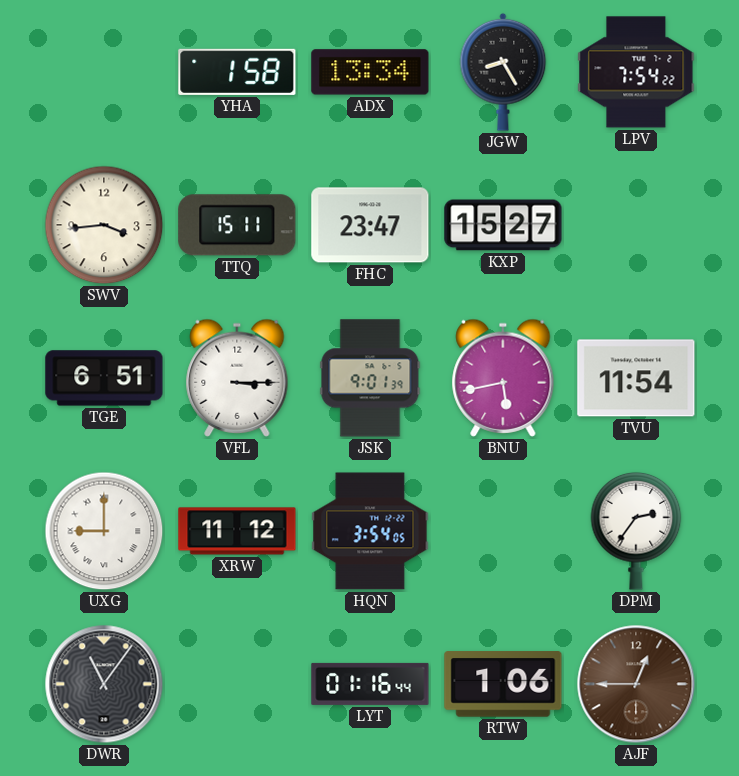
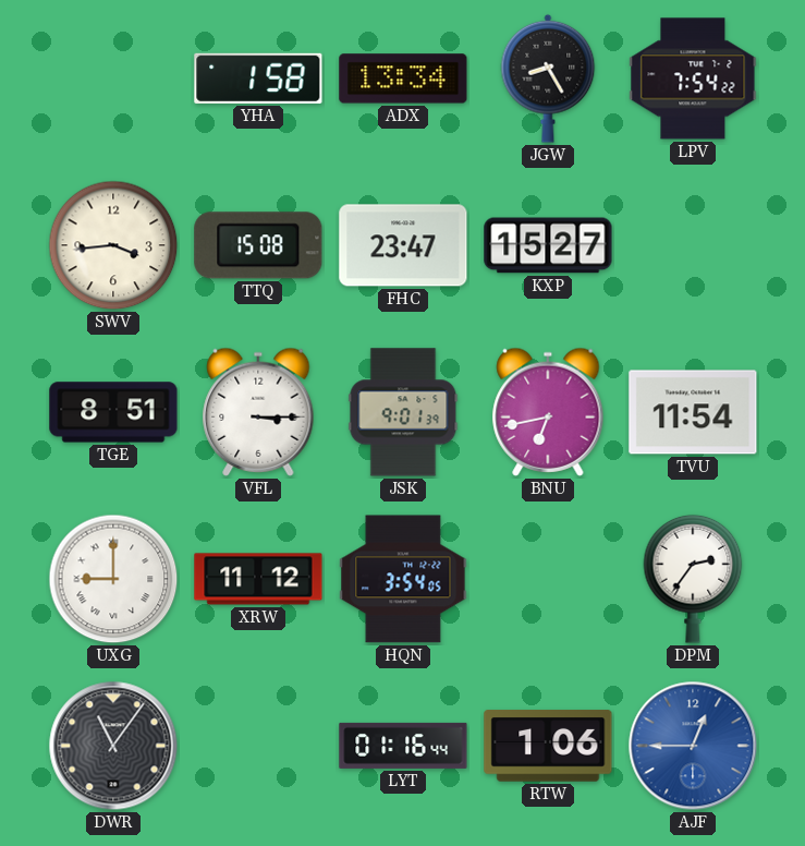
TTQ: 15:11 -> 15:08 (258, 245)
TGE: 6:51 -> 8:51 (113, 412)
BNU: 5:43 -> 6:43 (548, 412)
AJF dial: brown -> blue (693, 746)
